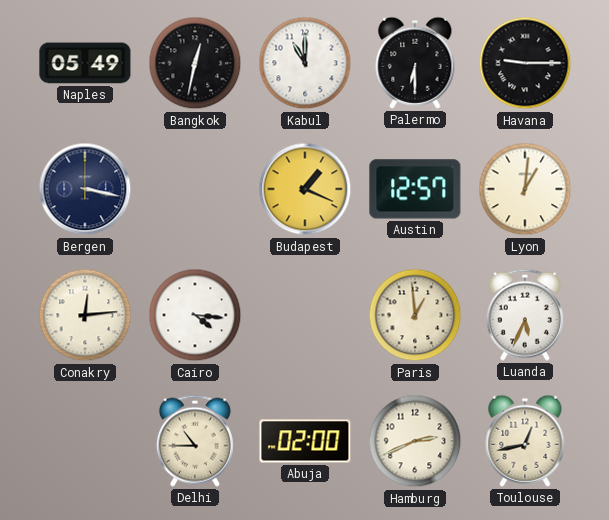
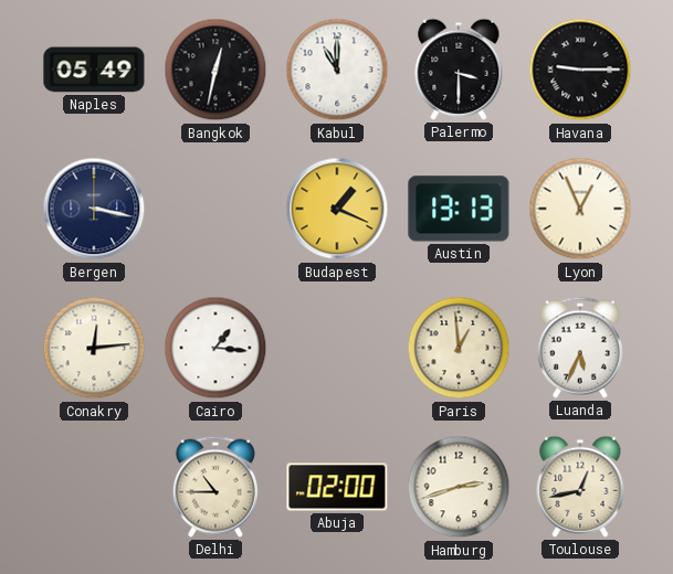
Palermo: 6:30 -> 3:30 (459, 70)
Austin: 12:57 -> 13:13 (459, 209)
Lyon: 1:01 -> 12:56 (580, 209)
Cairo: 4:16 -> 1:16 (215, 348)
Hamburg: 2:41 -> 2:42 (459, 487)
